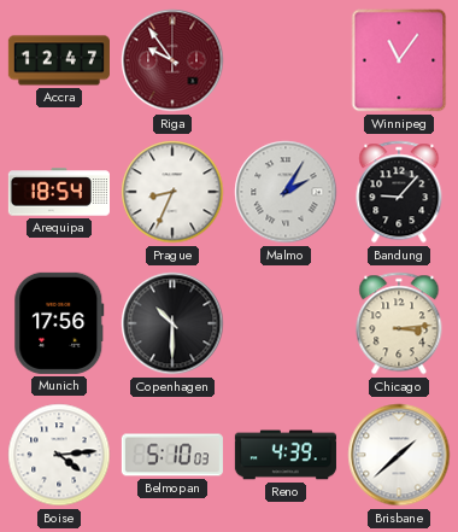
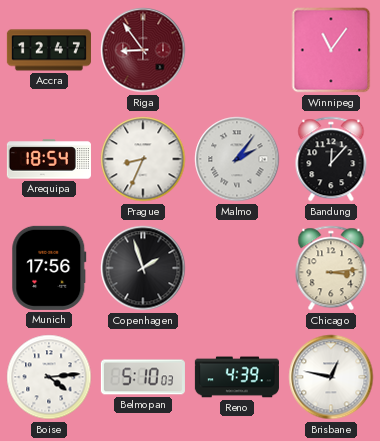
Riga: 9:54 -> 8:54 (143, 50)
Malmo: 2:05 -> 2:06 (237, 159)
Bandung: 9:07 -> 12:07 (331, 159)
Copenhagen: 10:30 -> 1:57 (143, 268)
Brisbane: 1:38 -> 12:47 (331, 377)
